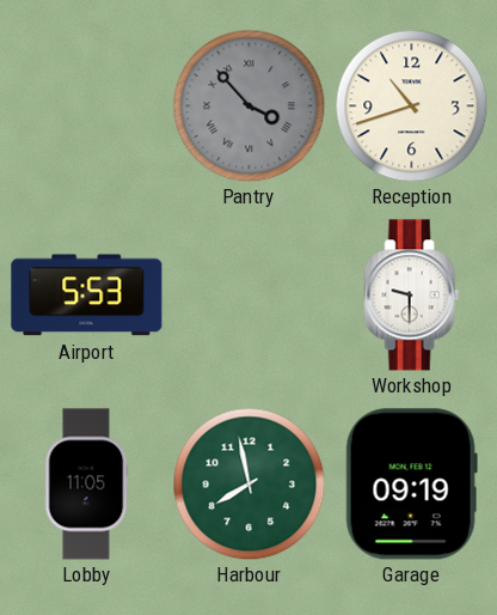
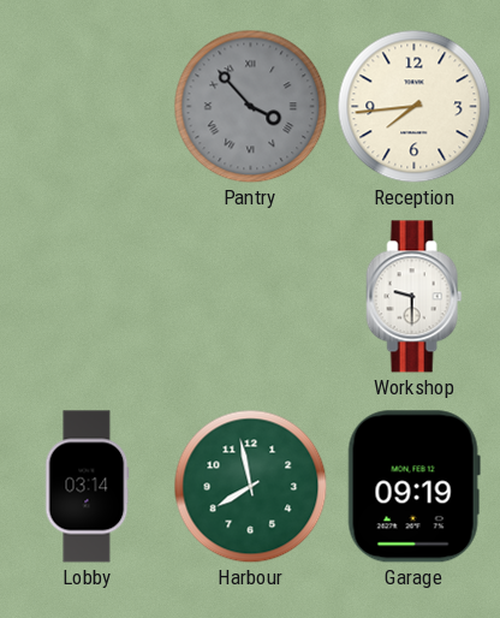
Reception: 10:42 -> 7:44 (413, 106)
Airport: 5:53 -> none (87, 296)
Lobby: 11:05 -> 03:14 (87, 487)
